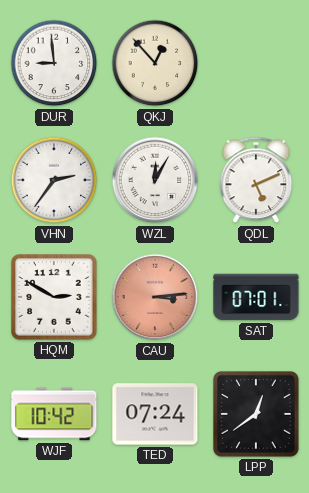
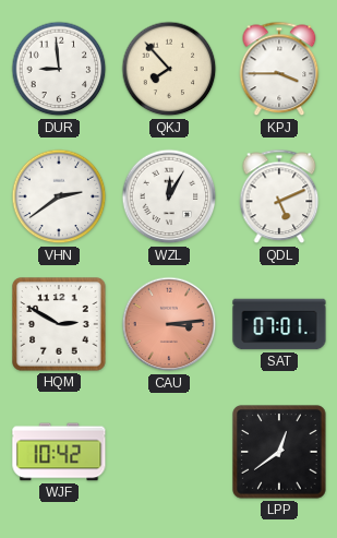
QKJ: 12:53 -> 7:53 (169, 69)
KPJ: none -> 3:45 (279, 69)
VHN: 2:36 -> 2:39 (59, 196)
TED: 07:24 -> none (155, 414)
